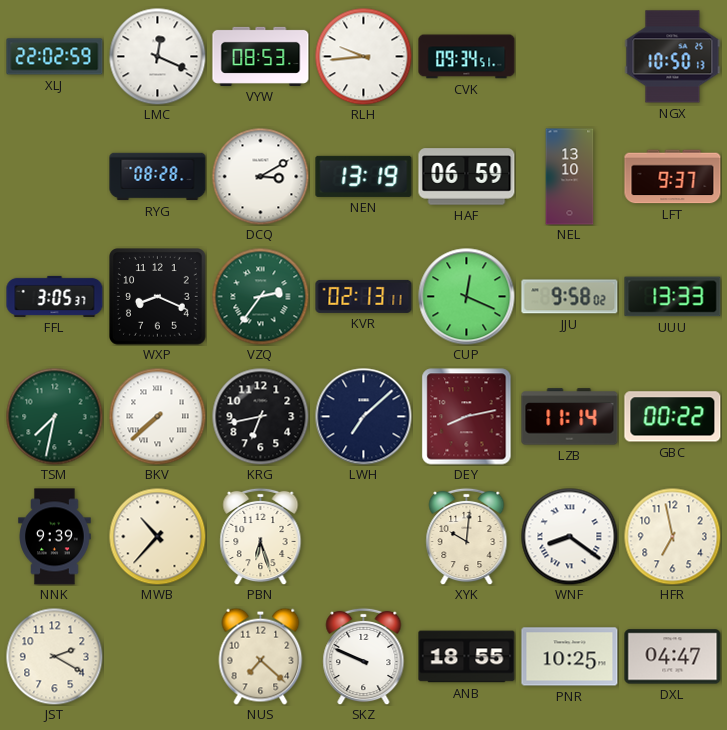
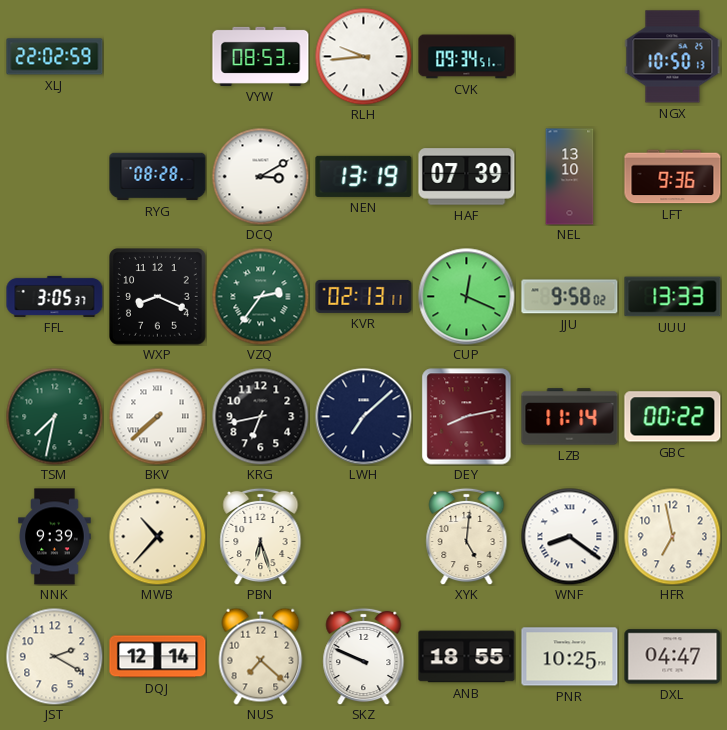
LMC: 12:19 -> none (157, 56)
HAF: 06:59 -> 07:39 (467, 177)
LFT: 9:37 -> 9:36 (673, 177)
XYK: 10:01 -> 5:01 (467, 536)
DQJ: none -> 12:14 (158, 657)
